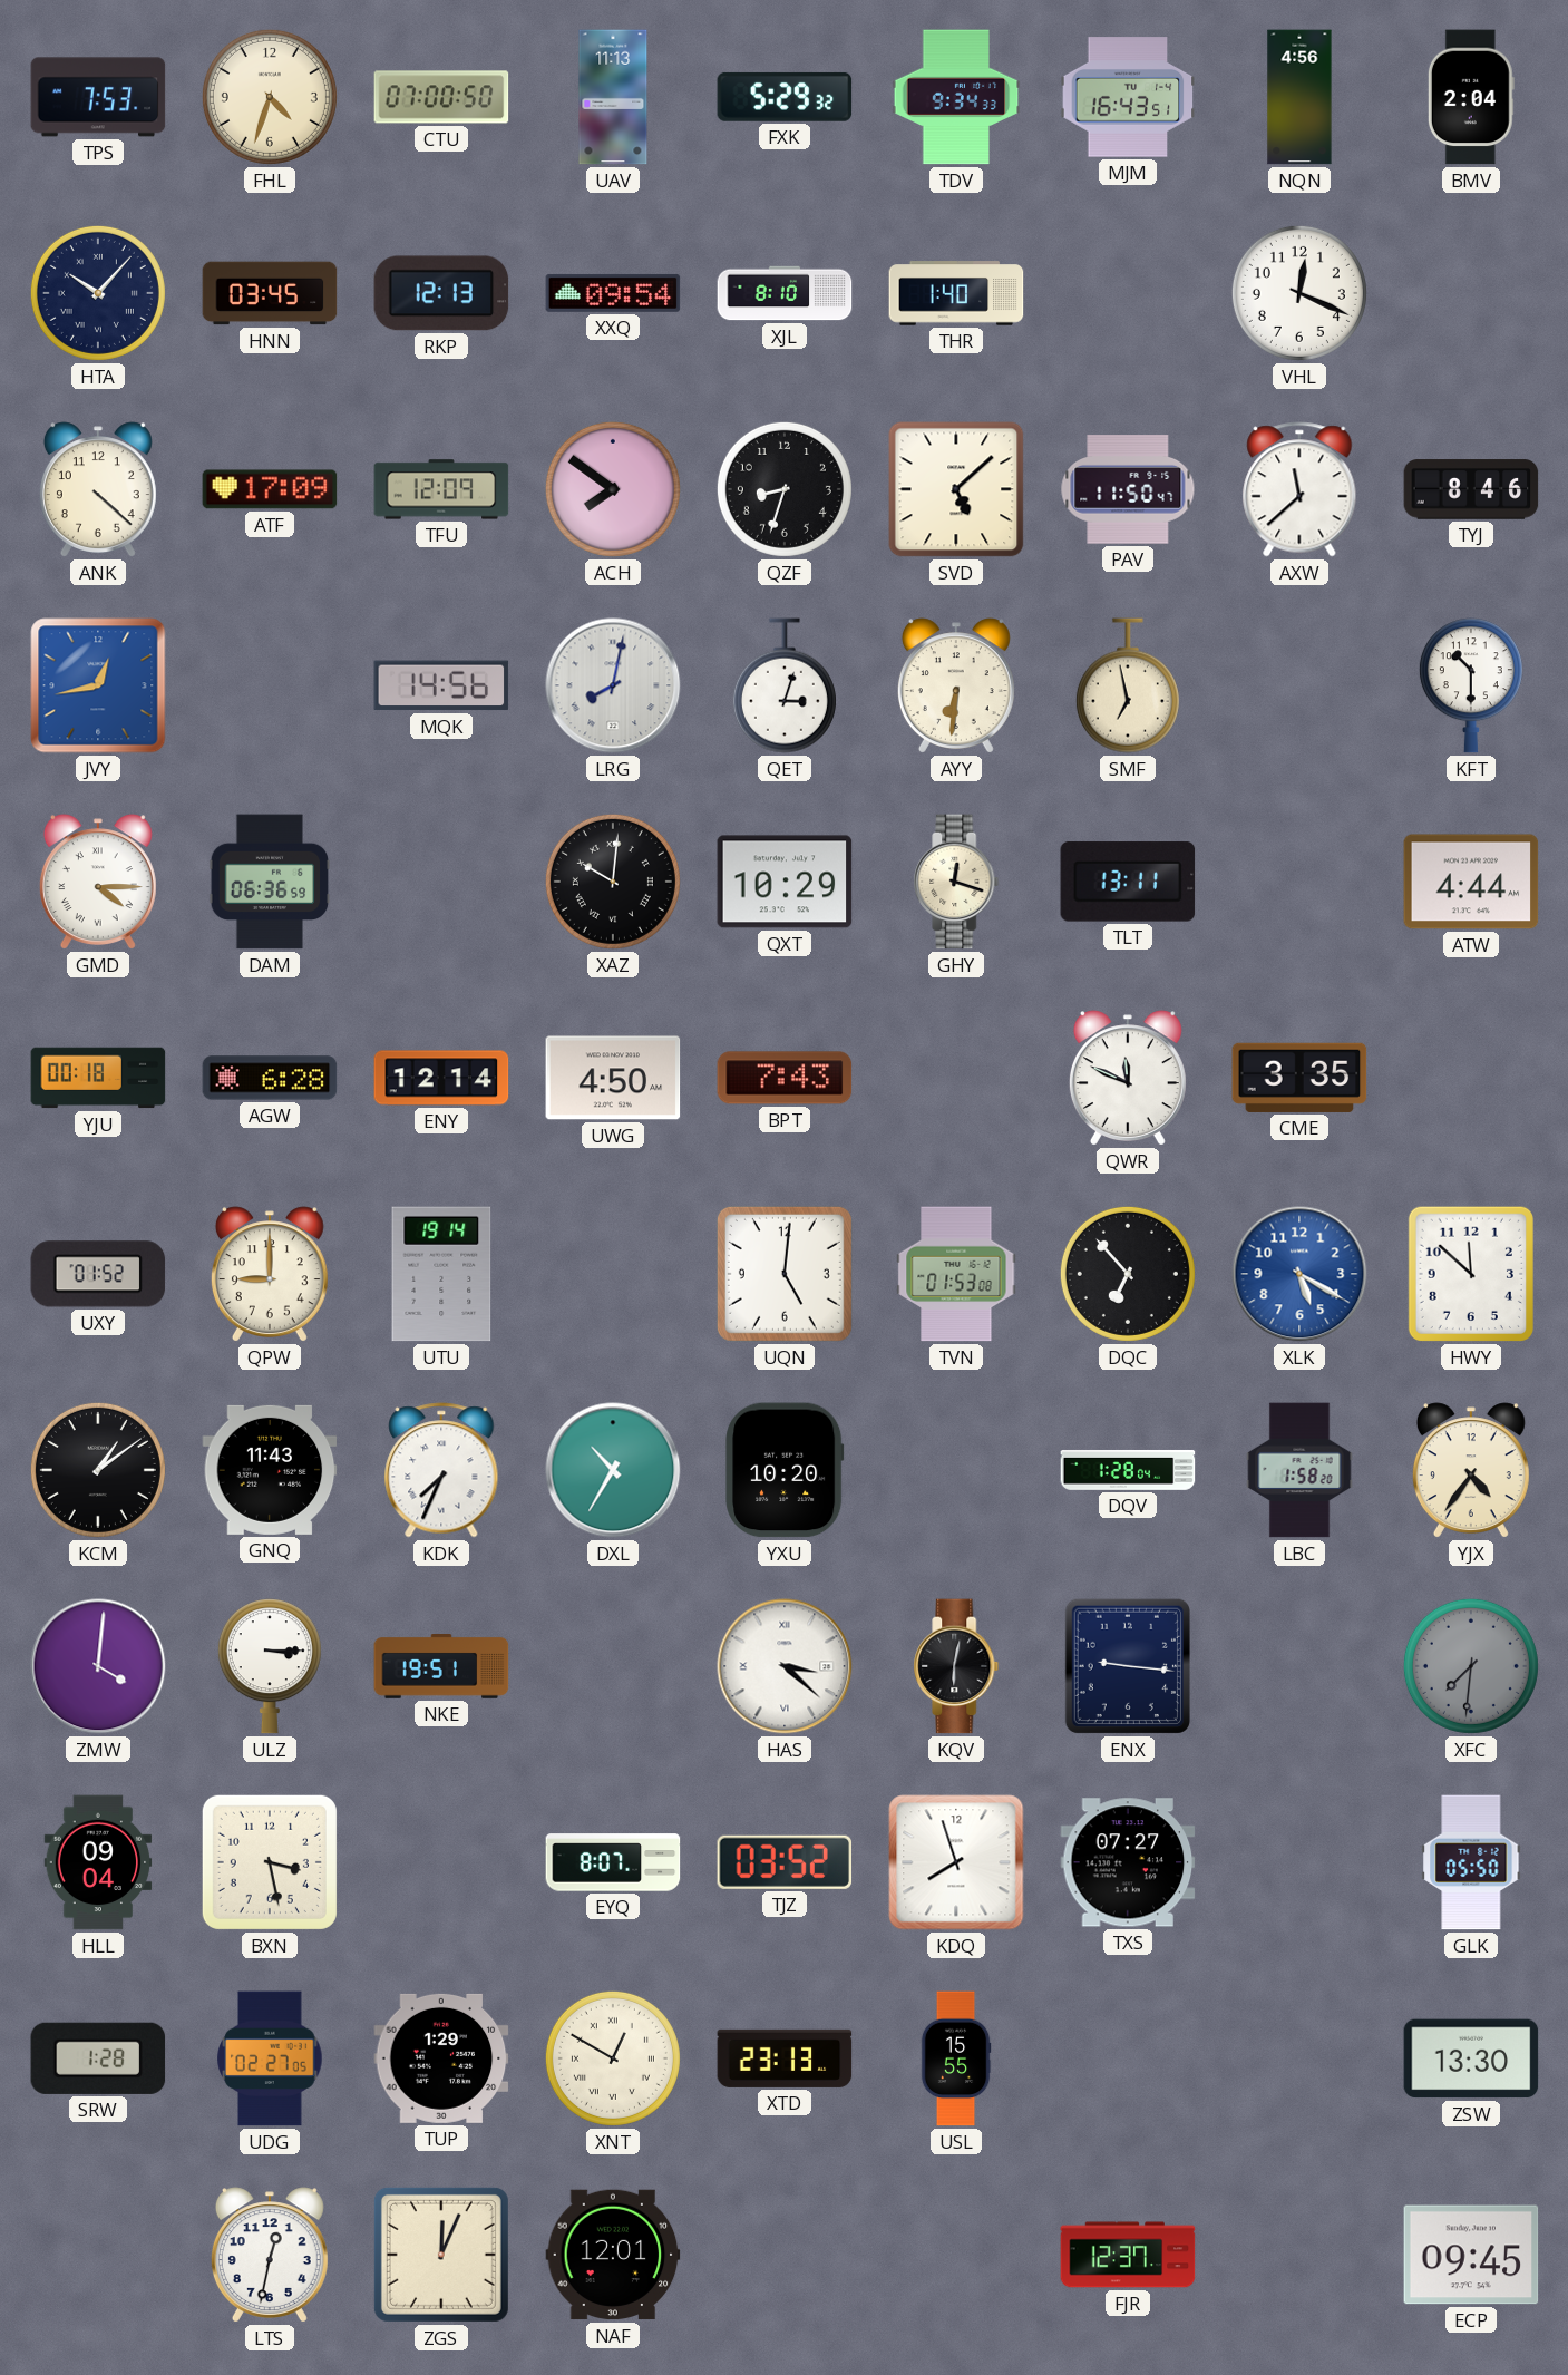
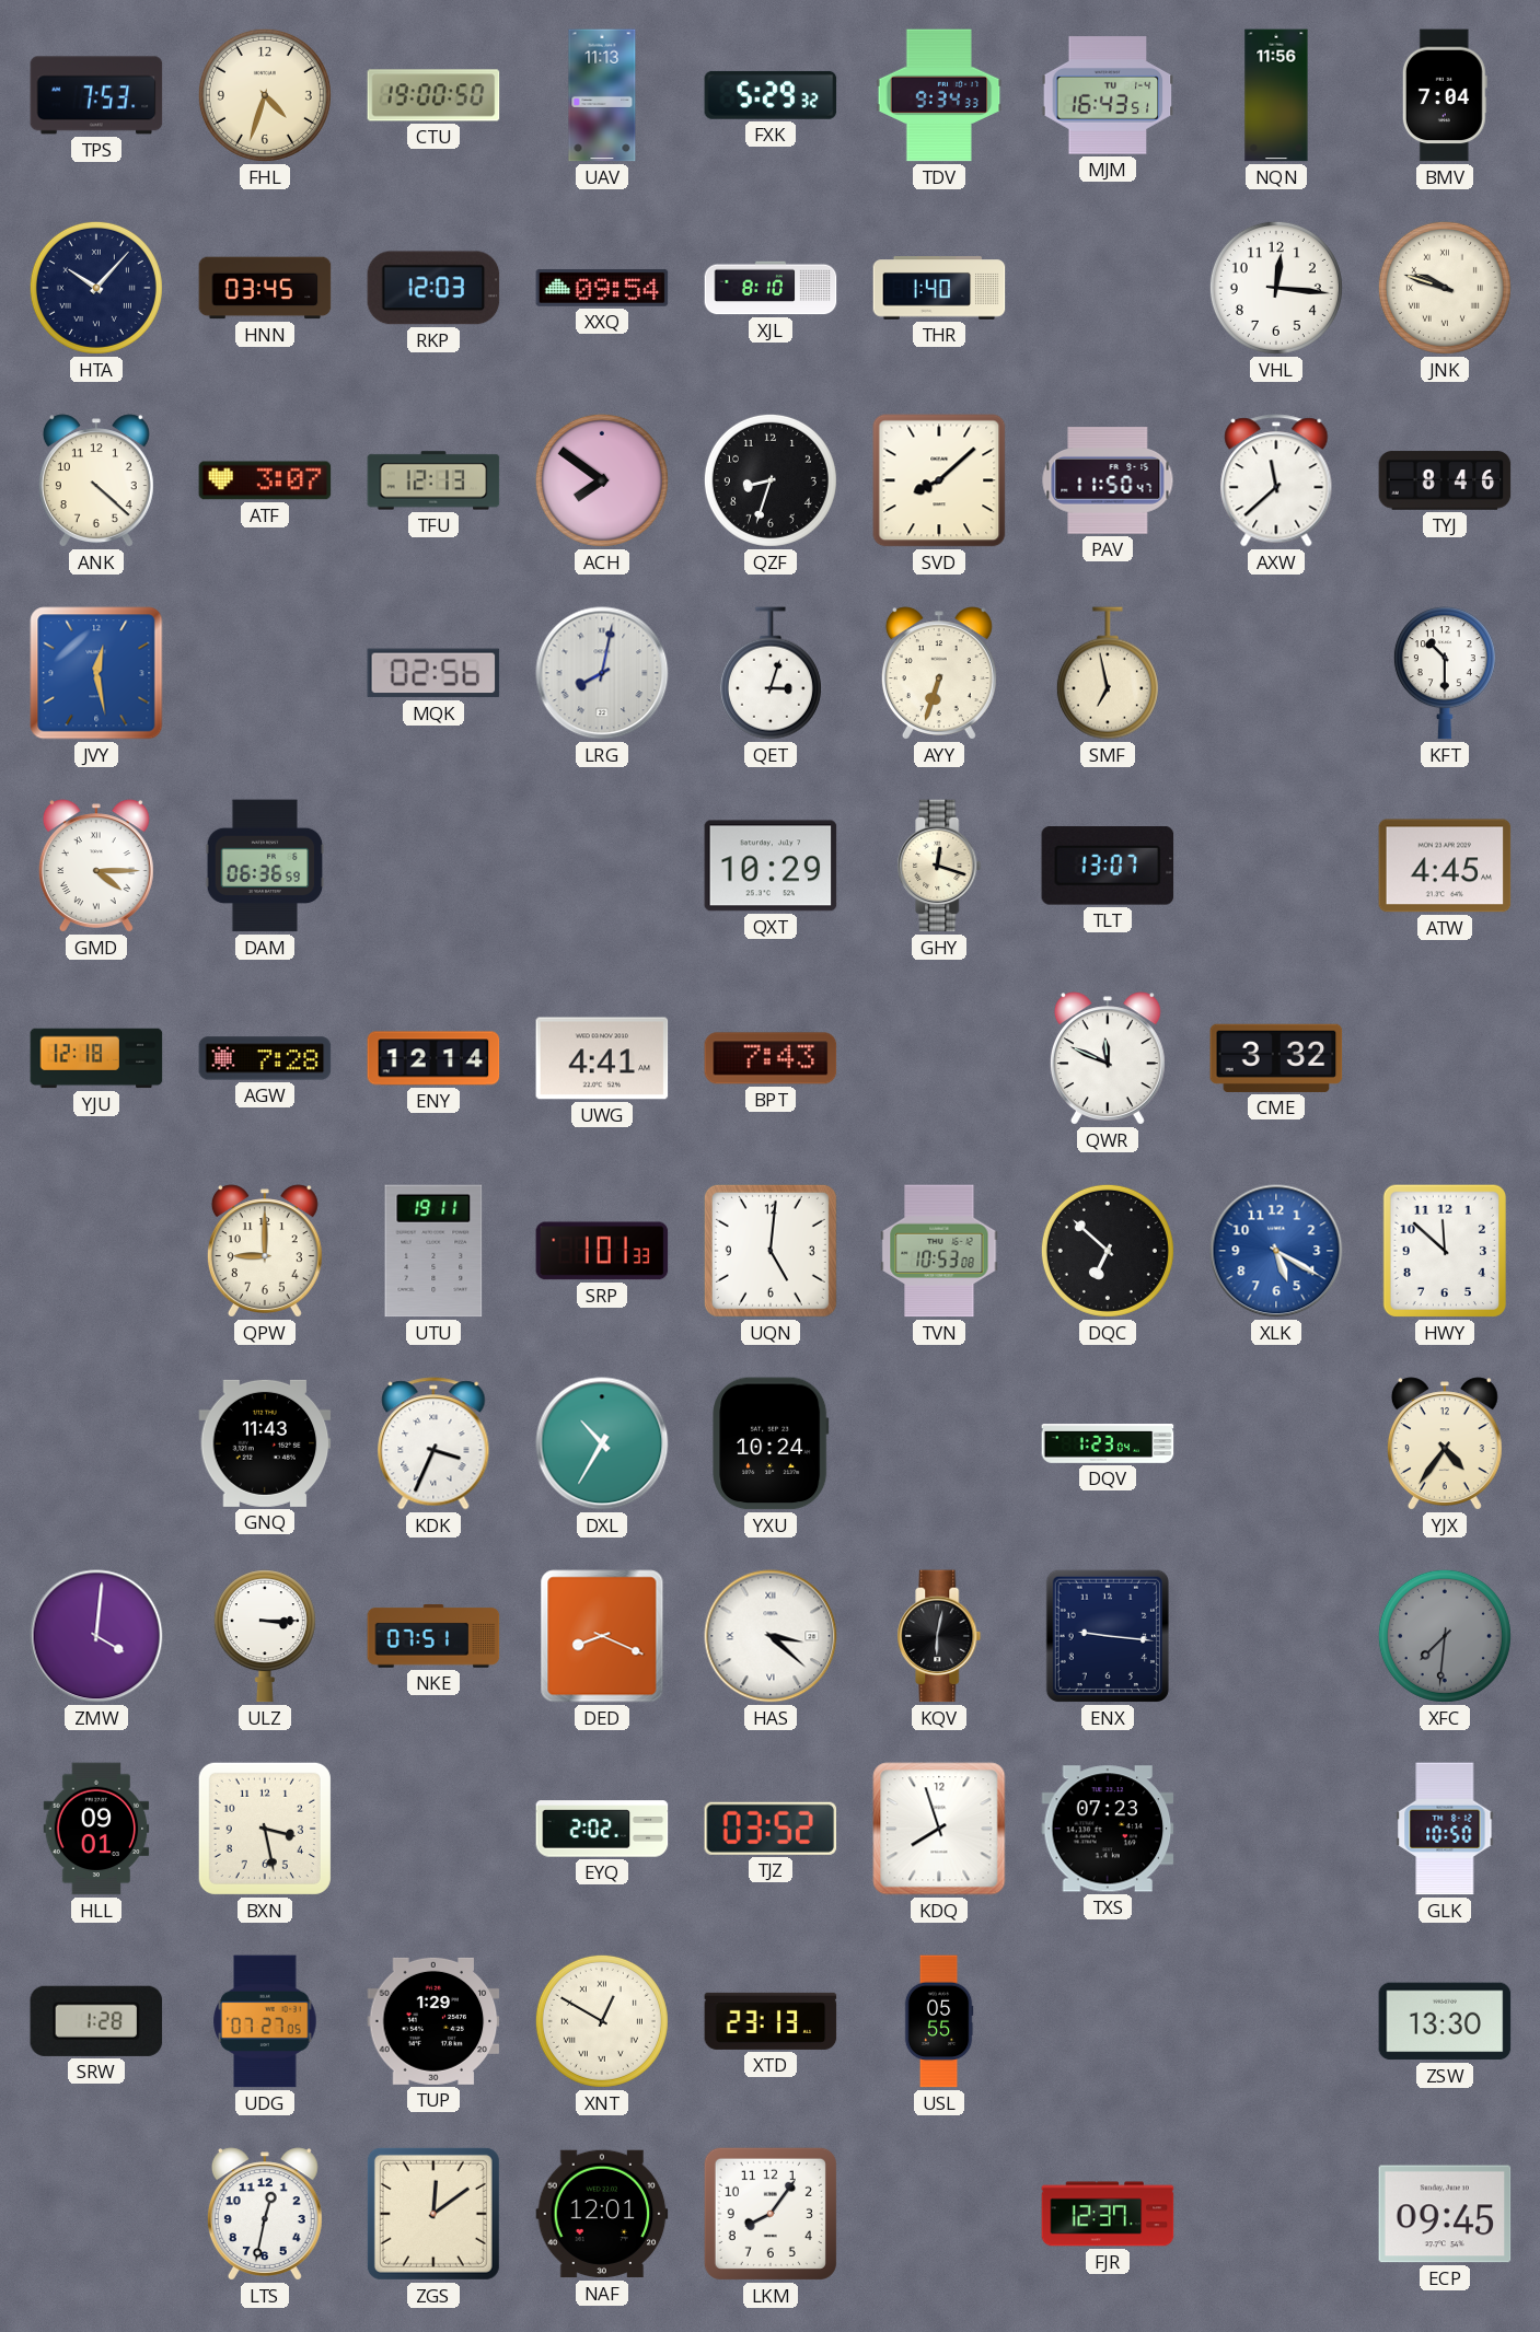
CTU: 07:00 -> 19:00 (433, 95)
NQN: 4:56 -> 11:56 (1276, 95)
BMV: 2:04 -> 7:04 (1445, 95)
RKP: 12:13 -> 12:03 (433, 288)
VHL: 12:19 -> 12:16 (1276, 288)
JNK: none -> 9:48 (1445, 288)
ATF: 17:09 -> 3:07 (265, 480)
TFU: 12:09 -> 12:13 (433, 480)
SVD: 5:08 -> 8:08 (939, 480)
JVY: 12:43 -> 12:28 (96, 673)
MQK: 14:56 -> 02:56 (433, 673)
AYY: 6:31 -> 6:33 (939, 673)
XAZ: 10:01 -> none (613, 882)
TLT: 13:11 -> 13:07 (1108, 866)
ATW: 4:44 -> 4:45 (1445, 866)
YJU: 00:18 -> 12:18 (96, 1058)
AGW: 6:28 -> 7:28 (265, 1058)
UWG: 4:50 -> 4:41 (602, 1058)
CME: 3:35 -> 3:32 (1276, 1058)
UXY: 01:52 -> none (98, 1274)
UTU: 19:14 -> 19:11 (433, 1251)
SRP: none -> 1:01 (602, 1251)
TVN: 01:53 -> 10:53 (939, 1251)
DQC: 6:53 -> 6:52 (1108, 1251)
KCM: 1:09 -> none (98, 1470)
KDK: 7:34 -> 3:34 (433, 1443)
YXU: 10:20 -> 10:24 (771, 1443)
DQV: 1:28 -> 1:23 (1108, 1443)
LBC: 1:58 -> none (1299, 1470)
NKE: 19:51 -> 07:51 (433, 1637)
DED: none -> 8:19 (602, 1636)
HLL: 09:04 -> 09:01 (96, 1829)
EYQ: 8:07 -> 2:02 (602, 1829)
TXS: 07:27 -> 07:23 (1108, 1829)
GLK: 05:50 -> 10:50 (1445, 1829)
UDG: 02:27 -> 07:27 (265, 2021)
USL: 15:55 -> 05:55 (939, 2021)
ZGS: 12:04 -> 12:09 (433, 2214)
LKM: none -> 8:06 (771, 2214)
